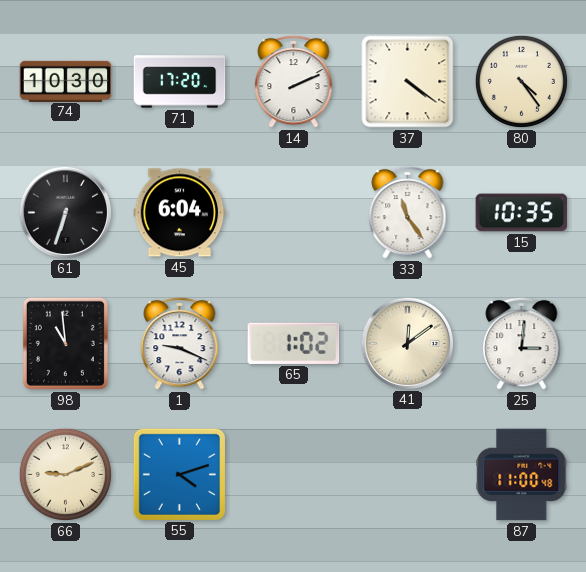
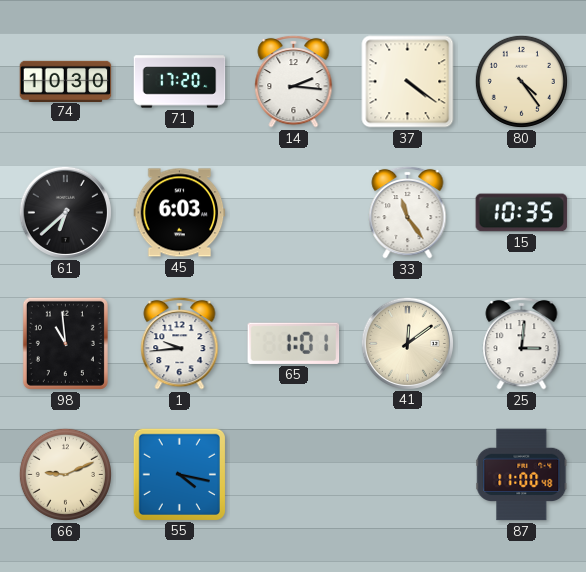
14: 2:11 -> 2:16 (294, 81)
61: 6:33 -> 6:38 (65, 212)
45: 6:04 -> 6:03 (180, 213)
1: 9:19 -> 9:44 (180, 343)
65: 1:02 -> 1:01 (294, 343)
55: 4:12 -> 4:17 (179, 474)
